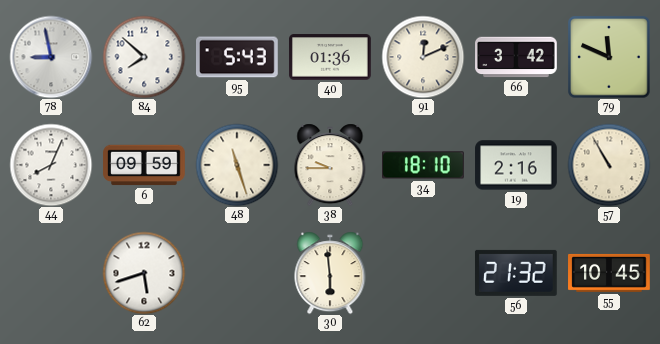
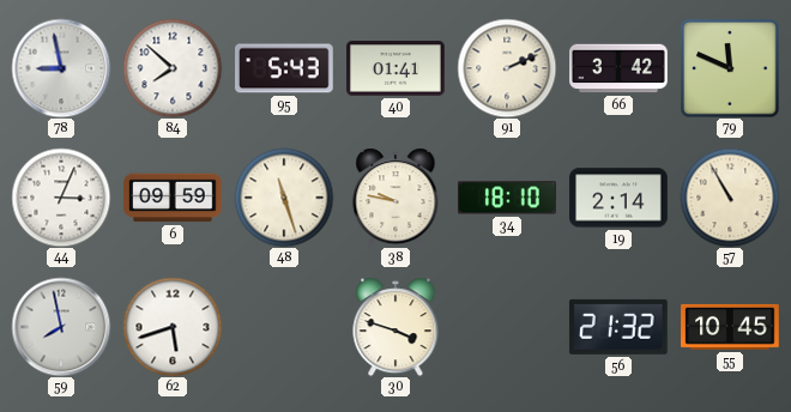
40: 01:36 -> 01:41 (395, 68)
91: 12:11 -> 2:11 (507, 68)
44: 8:04 -> 3:04 (61, 198)
38: 9:45 -> 9:47 (395, 198)
19: 2:16 -> 2:14 (618, 198)
59: none -> 7:58 (61, 327)
30: 5:59 -> 3:48 (395, 327)
